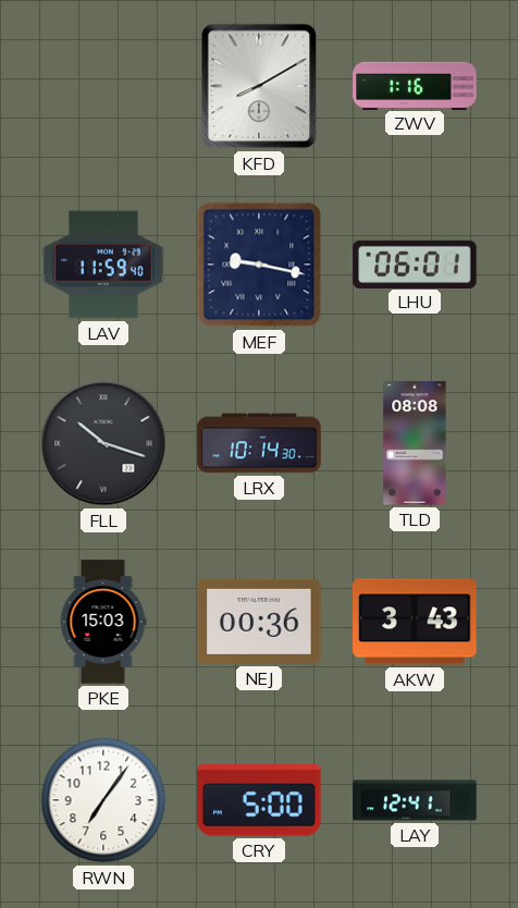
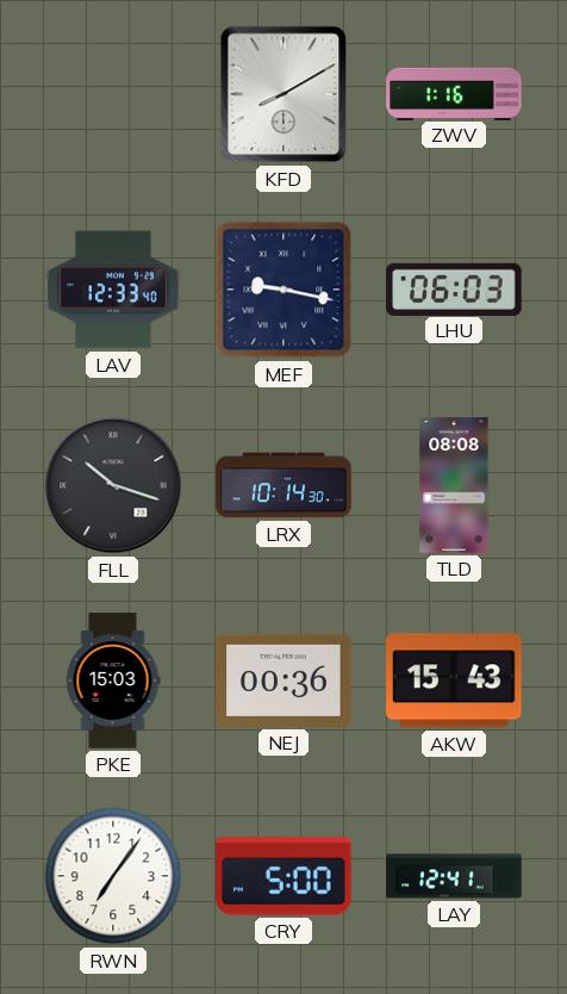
LAV: 11:59 -> 12:33 (113, 290)
LHU: 06:01 -> 06:03 (454, 288)
AKW: 3:43 -> 15:43 (454, 681)
